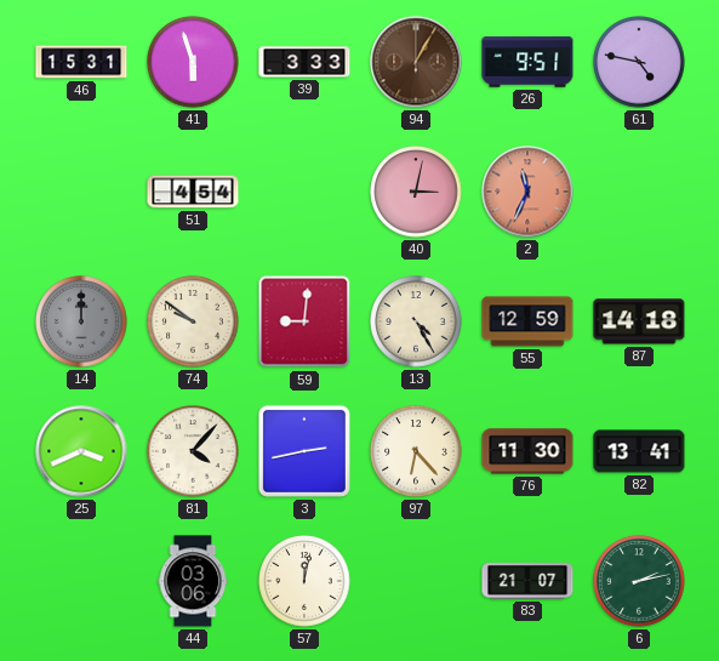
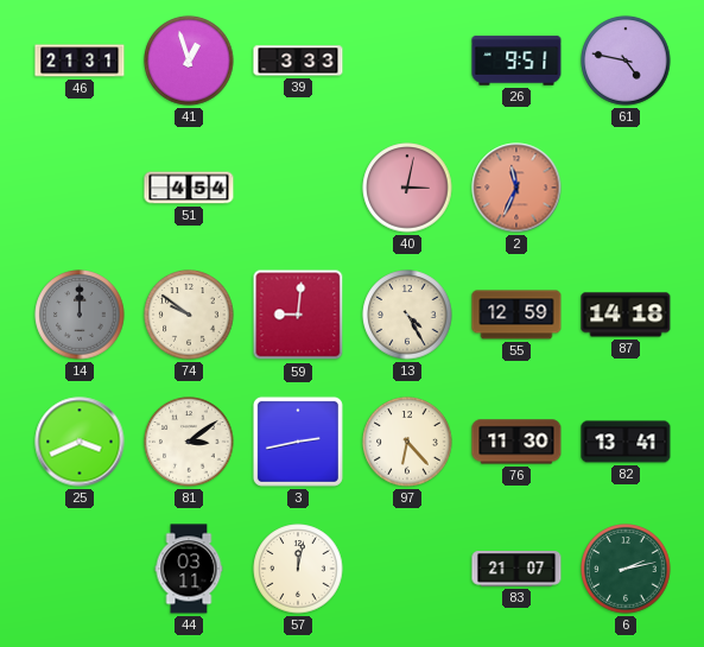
46: 15:31 -> 21:31 (80, 61)
41: 5:57 -> 12:57 (189, 61)
94: 1:05 -> none (416, 62)
81: 4:07 -> 3:09 (189, 442)
44: 03:06 -> 03:11 (189, 569)
